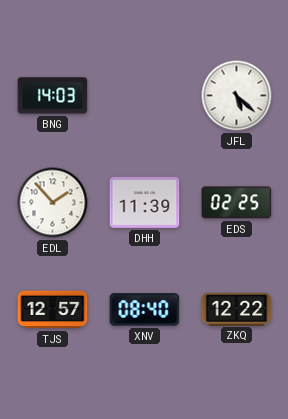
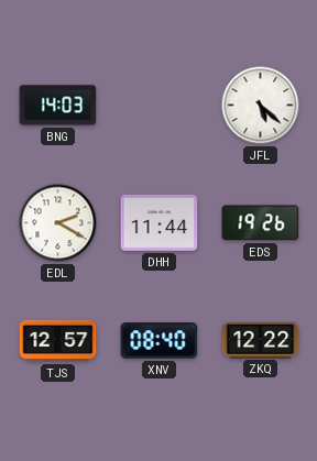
EDL: 1:53 -> 2:20 (58, 223)
DHH: 11:39 -> 11:44 (160, 222)
EDS: 02:25 -> 19:26 (261, 223)
